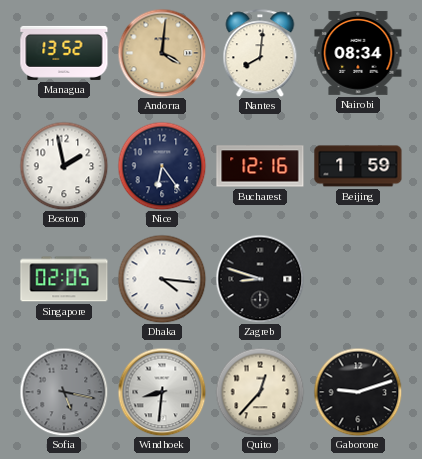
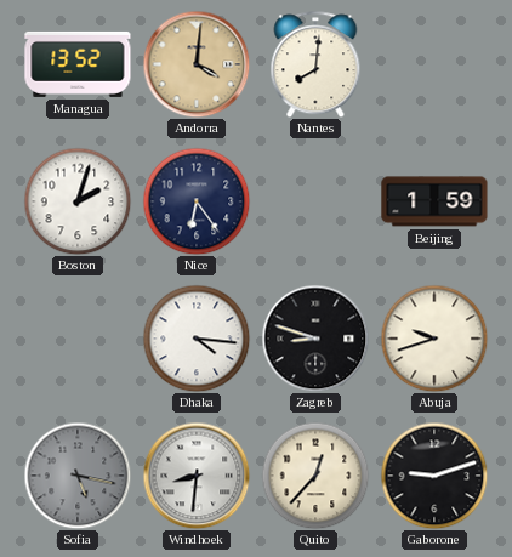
Nairobi: 08:34 -> none (358, 53)
Boston: 1:58 -> 2:03 (78, 201)
Bucharest: 12:16 -> none (260, 166)
Singapore: 02:05 -> none (64, 279)
Abuja: none -> 9:42 (434, 339)
